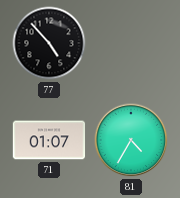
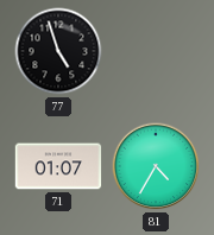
77: 4:53 -> 4:57 (58, 51)
